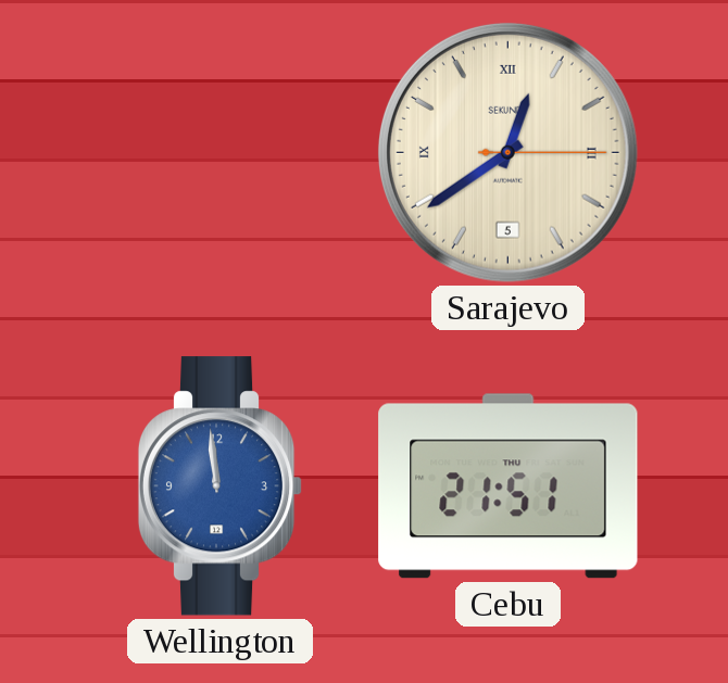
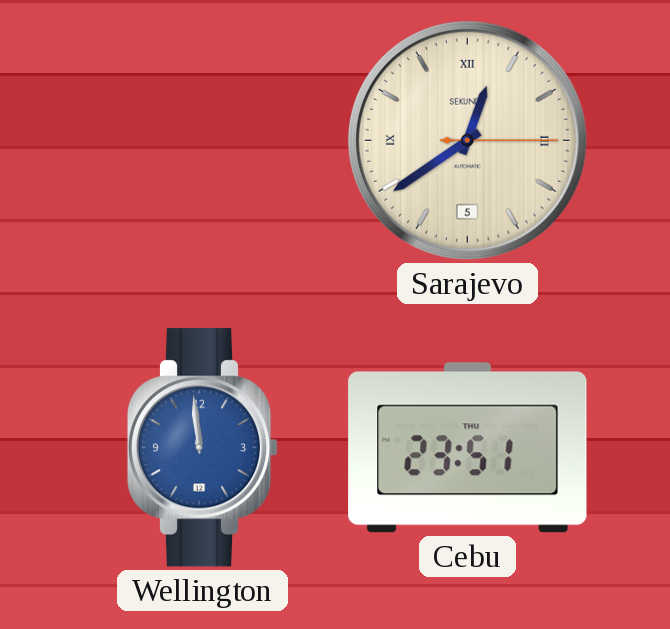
Cebu: 21:51 -> 23:51 (468, 448)
